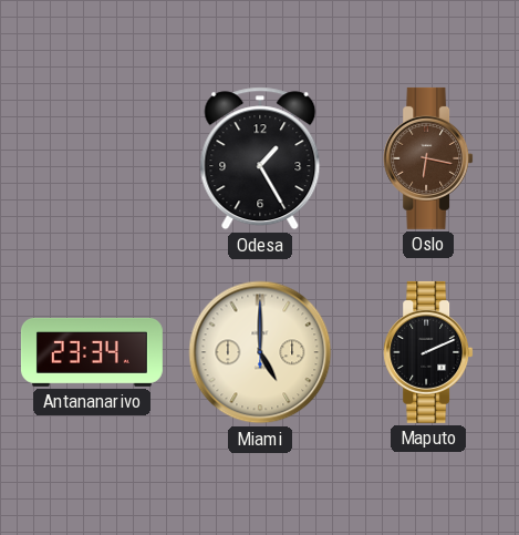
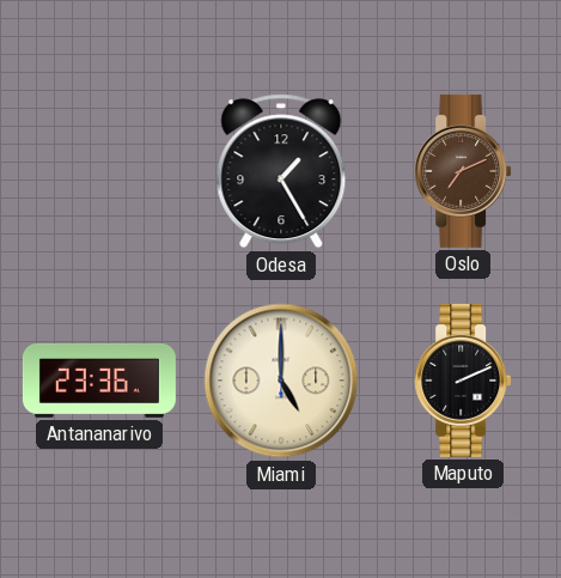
Oslo: 6:17 -> 7:11 (463, 171)
Antananarivo: 23:34 -> 23:36 (99, 381)
